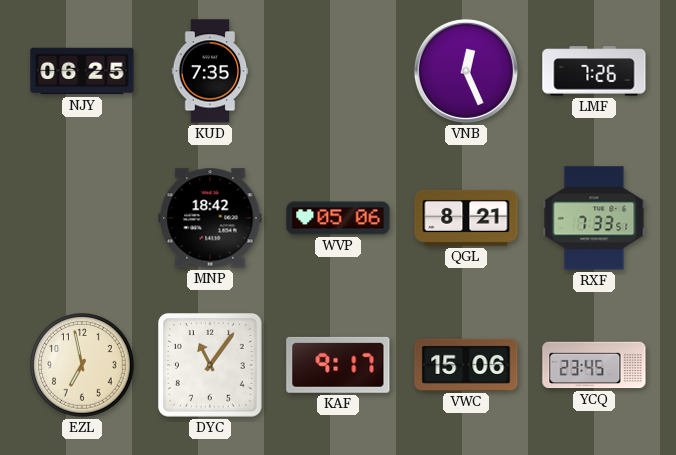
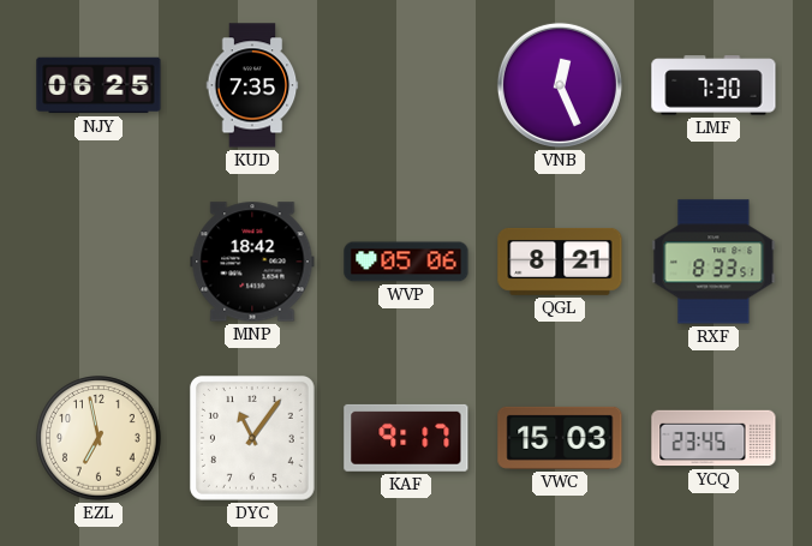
LMF: 7:26 -> 7:30 (714, 85)
RXF: 7:33 -> 8:33 (714, 262)
VWC: 15:06 -> 15:03 (560, 438)
